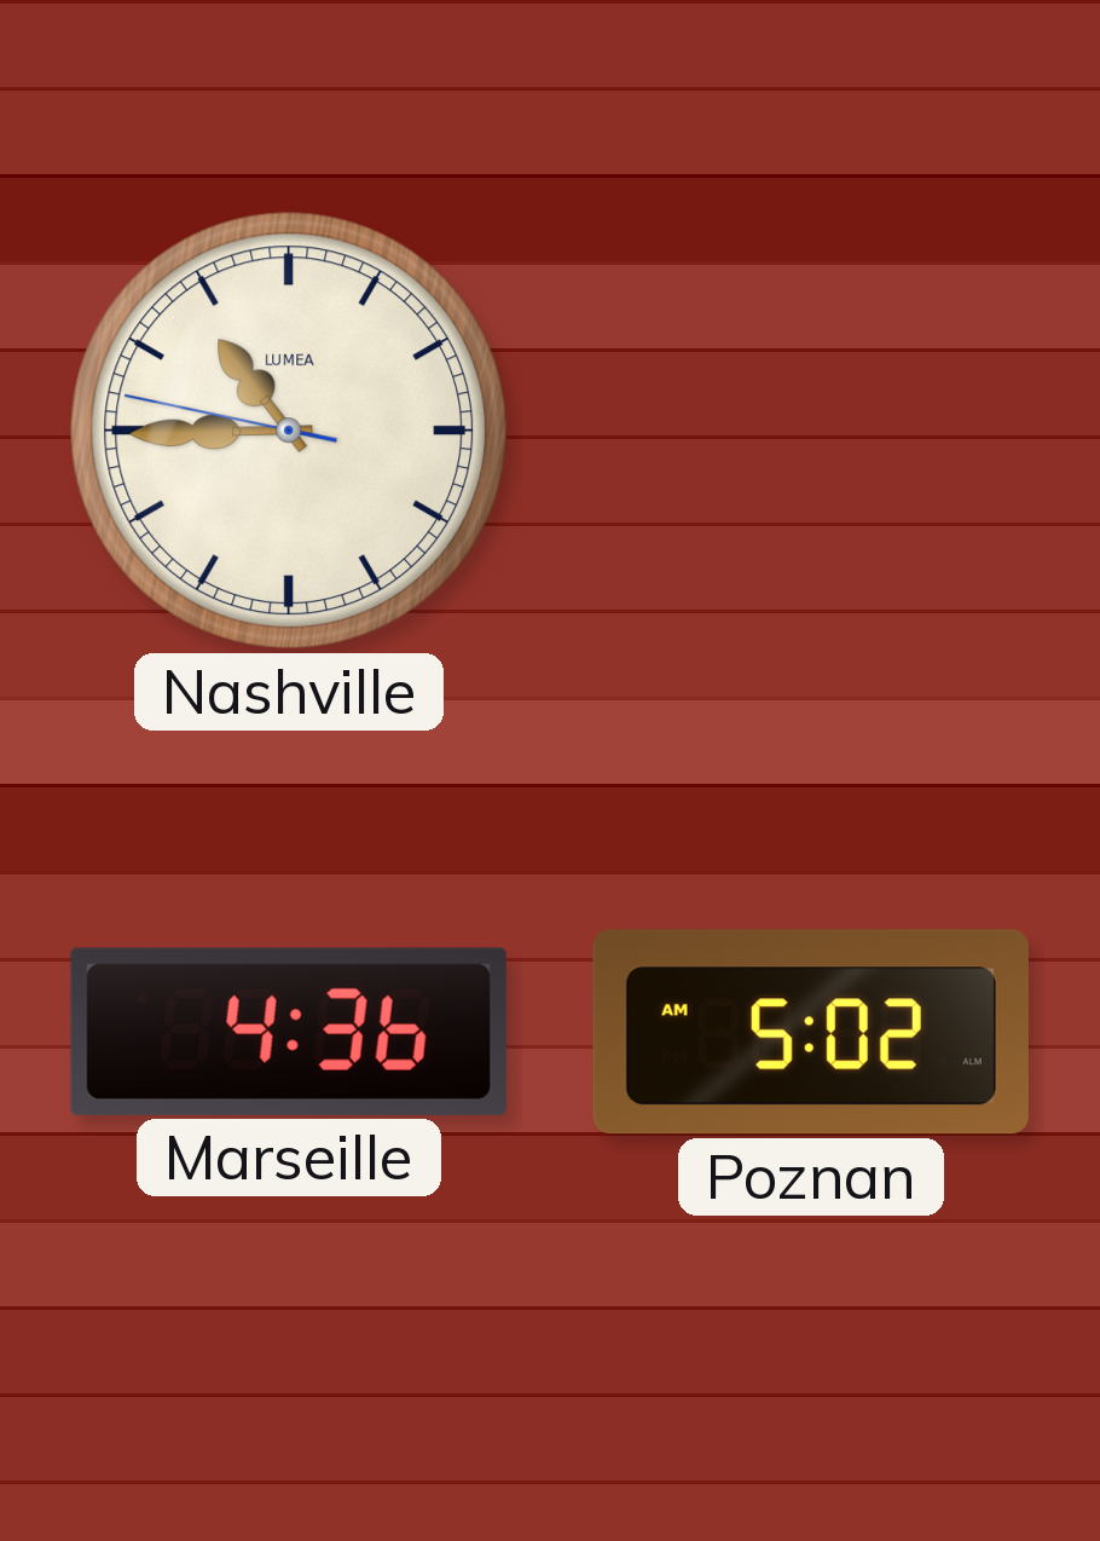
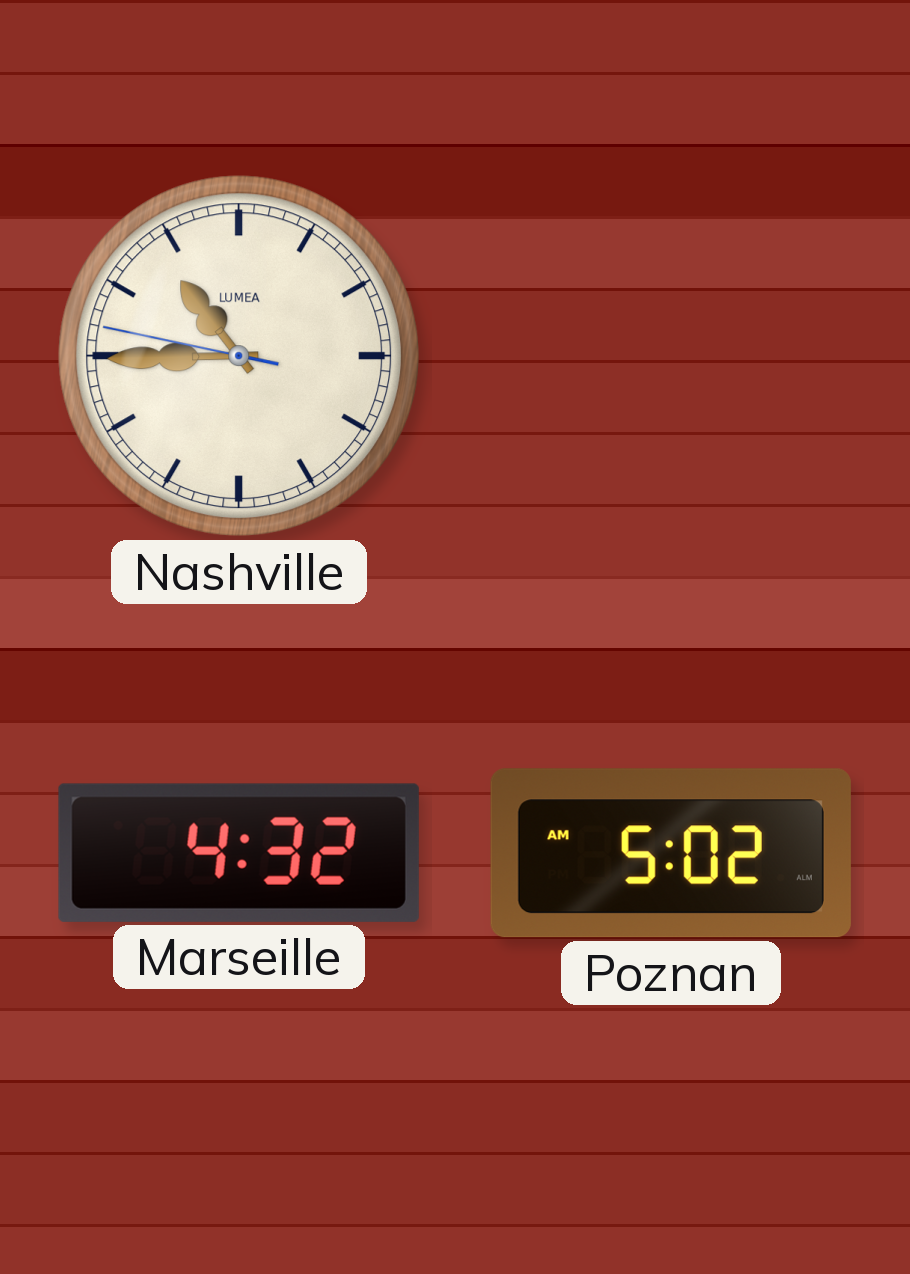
Marseille: 4:36 -> 4:32 (239, 853)
